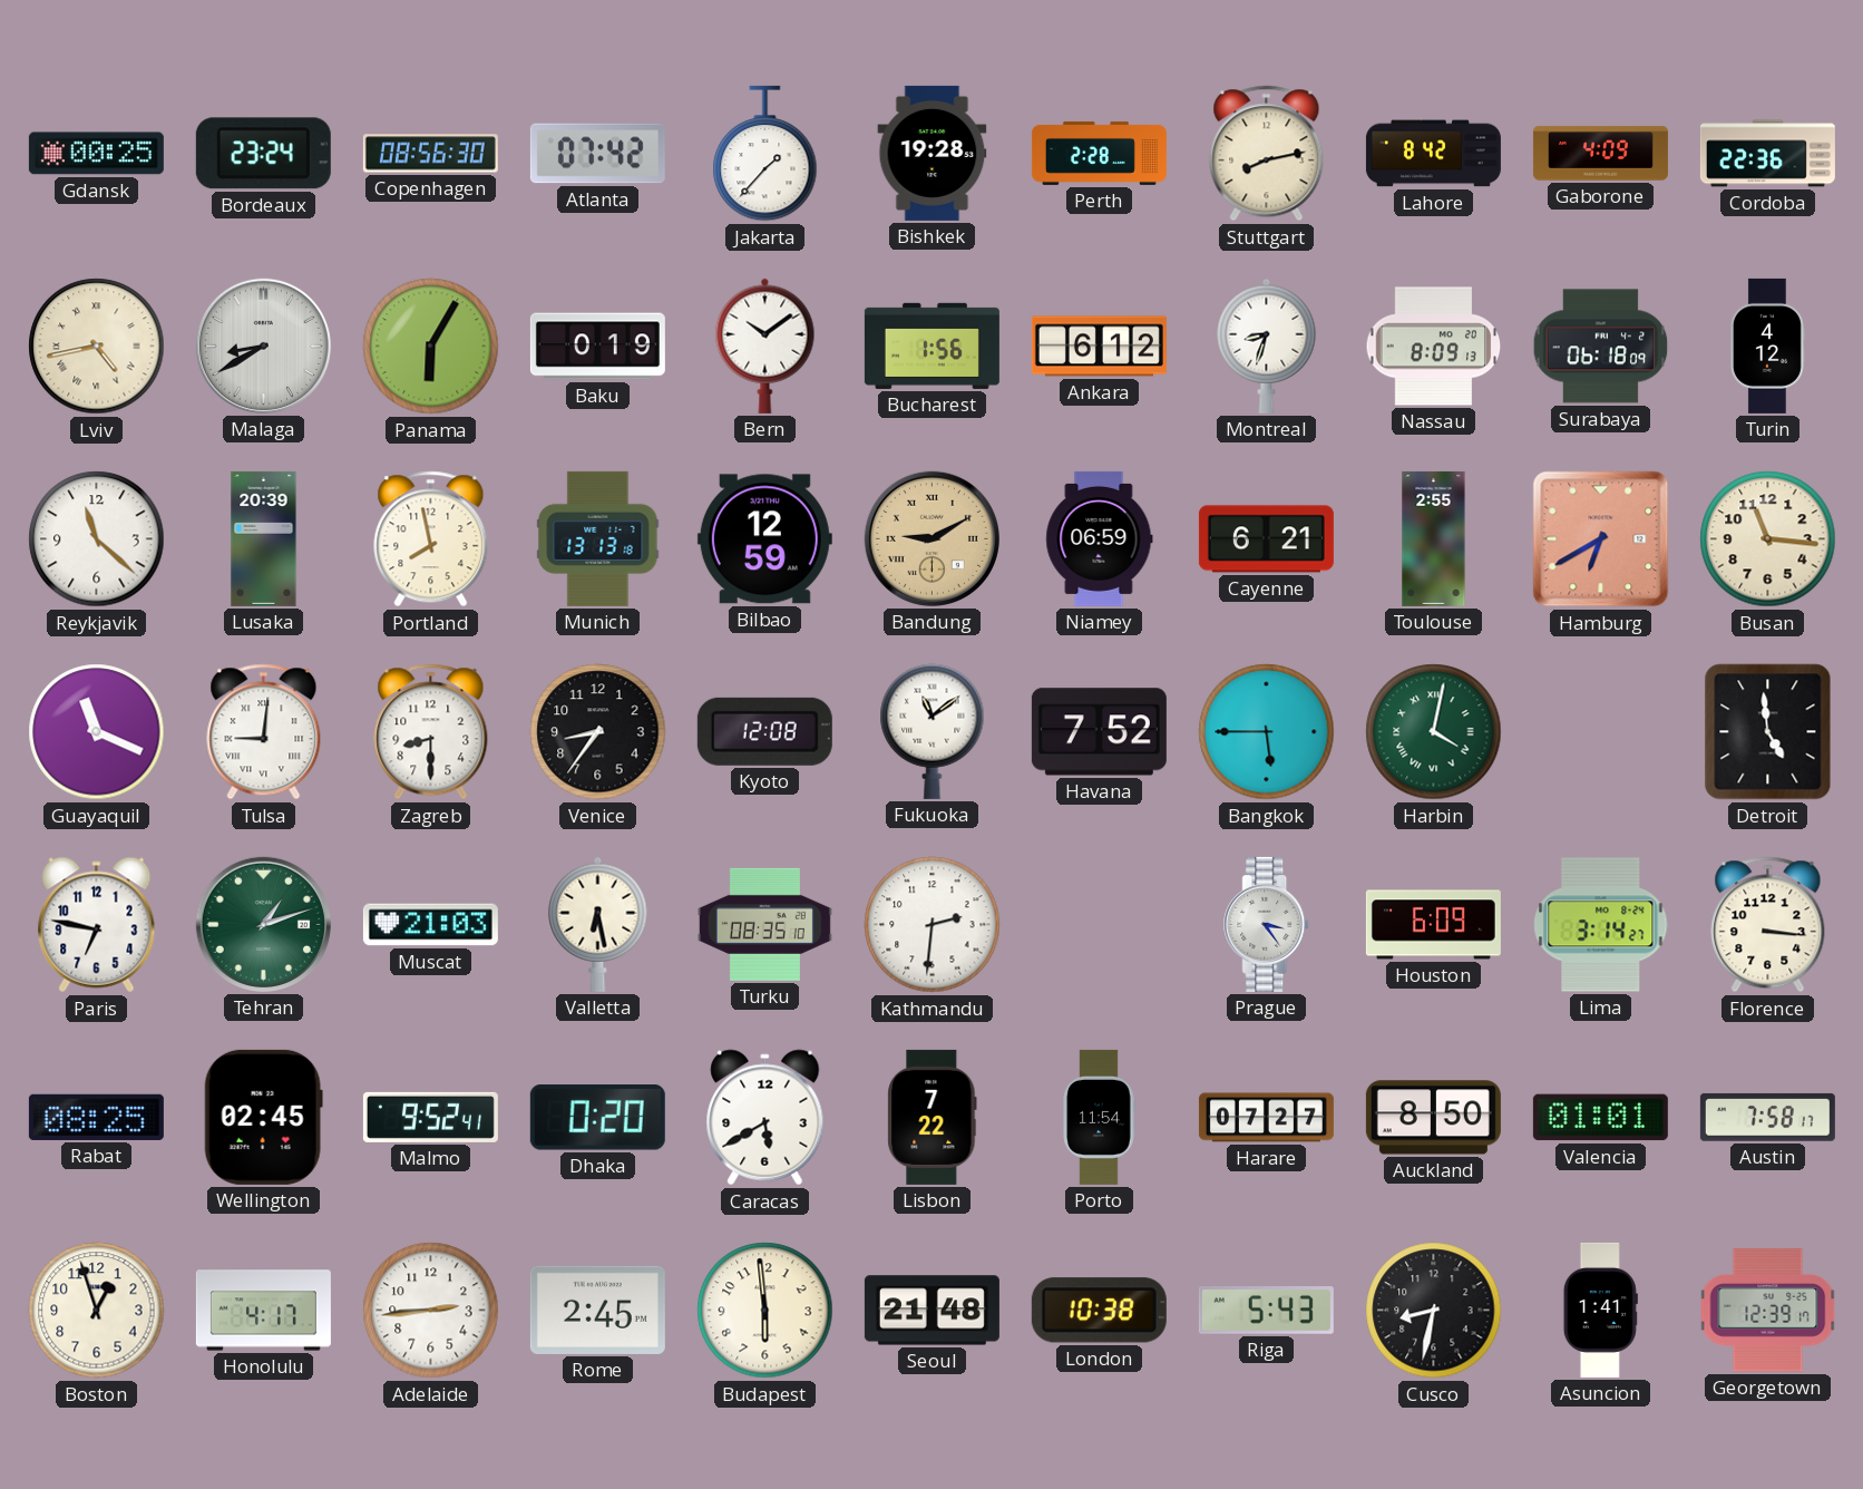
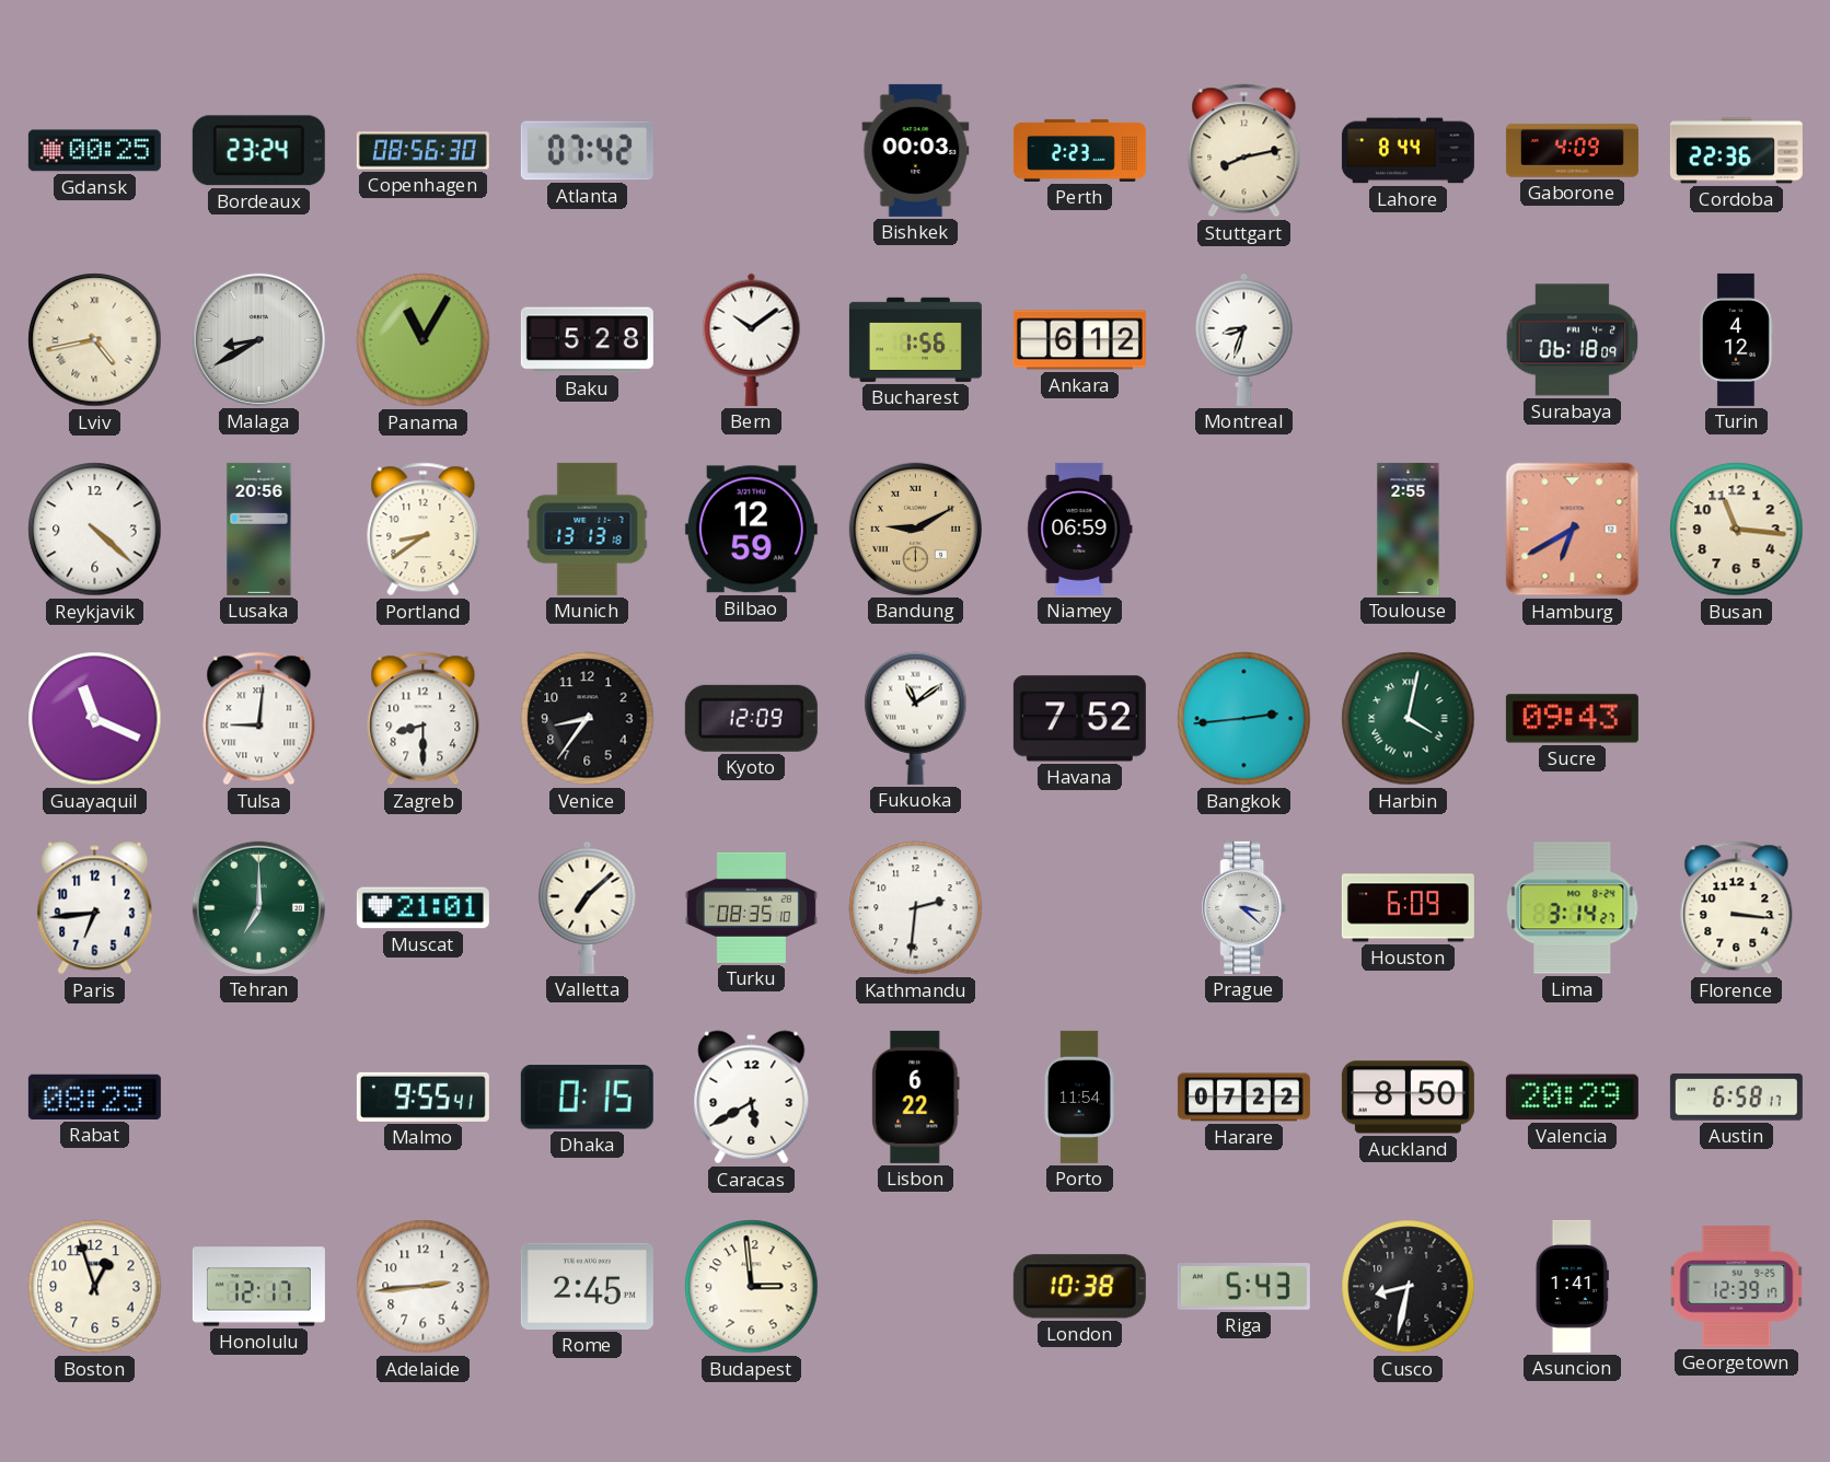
Jakarta: 1:37 -> none (765, 154)
Bishkek: 19:28 -> 00:03 (916, 150)
Perth: 2:28 -> 2:23 (1079, 150)
Lahore: 8:42 -> 8:44 (1408, 151)
Panama: 6:05 -> 11:05 (424, 340)
Baku: 0:19 -> 5:28 (587, 340)
Nassau: 8:09 -> none (1434, 347)
Reykjavik: 11:22 -> 4:22 (95, 530)
Lusaka: 20:39 -> 20:56 (259, 529)
Portland: 7:58 -> 8:39 (424, 530)
Cayenne: 6:21 -> none (1266, 539)
Kyoto: 12:08 -> 12:09 (751, 718)
Bangkok: 5:45 -> 2:44 (1244, 719)
Sucre: none -> 09:43 (1572, 719)
Detroit: 4:59 -> none (1768, 732)
Paris: 6:47 -> 6:44 (95, 908)
Tehran: 1:12 -> 7:00 (258, 907)
Muscat: 21:03 -> 21:01 (422, 908)
Valletta: 6:28 -> 7:08 (588, 907)
Prague: 3:24 -> 3:22 (1244, 907)
Wellington: 02:45 -> none (263, 1117)
Malmo: 9:52 -> 9:55 (422, 1096)
Dhaka: 0:20 -> 0:15 (587, 1098)
Lisbon: 7:22 -> 6:22 (916, 1096)
Harare: 07:27 -> 07:22 (1243, 1098)
Valencia: 01:01 -> 20:29 (1572, 1098)
Austin: 7:58 -> 6:58 (1736, 1096)
Honolulu: 4:17 -> 12:17 (258, 1287)
Budapest: 5:59 -> 2:59 (752, 1287)
Seoul: 21:48 -> none (931, 1311)
